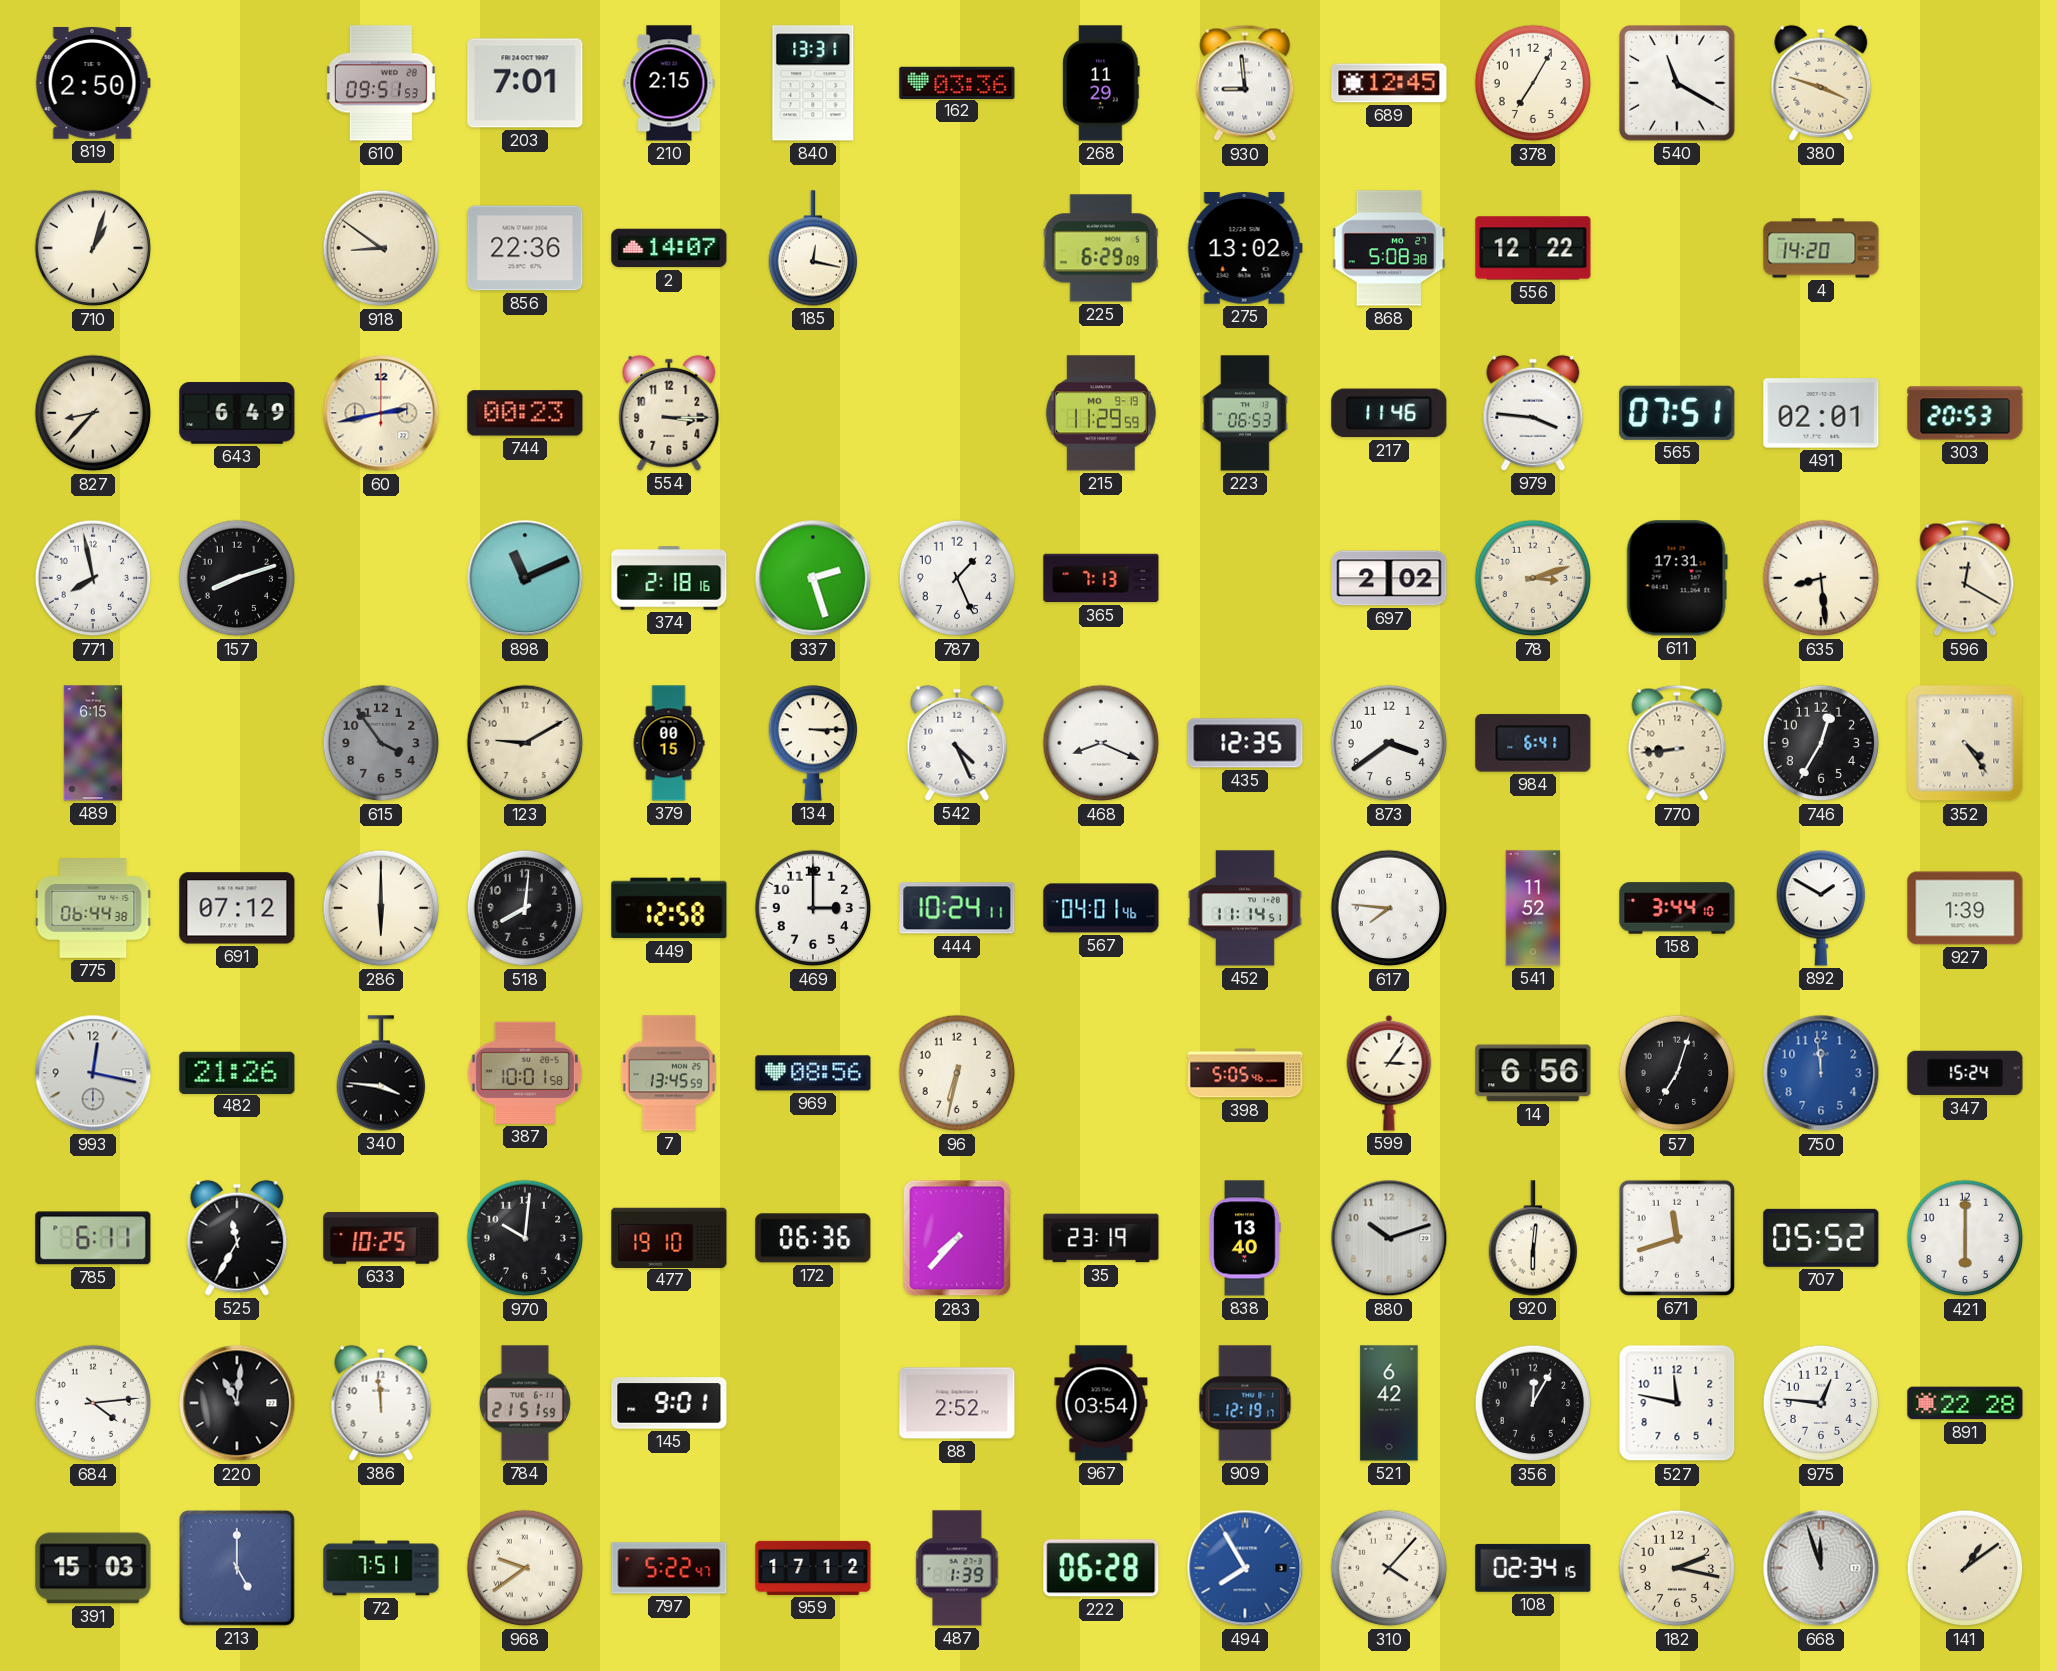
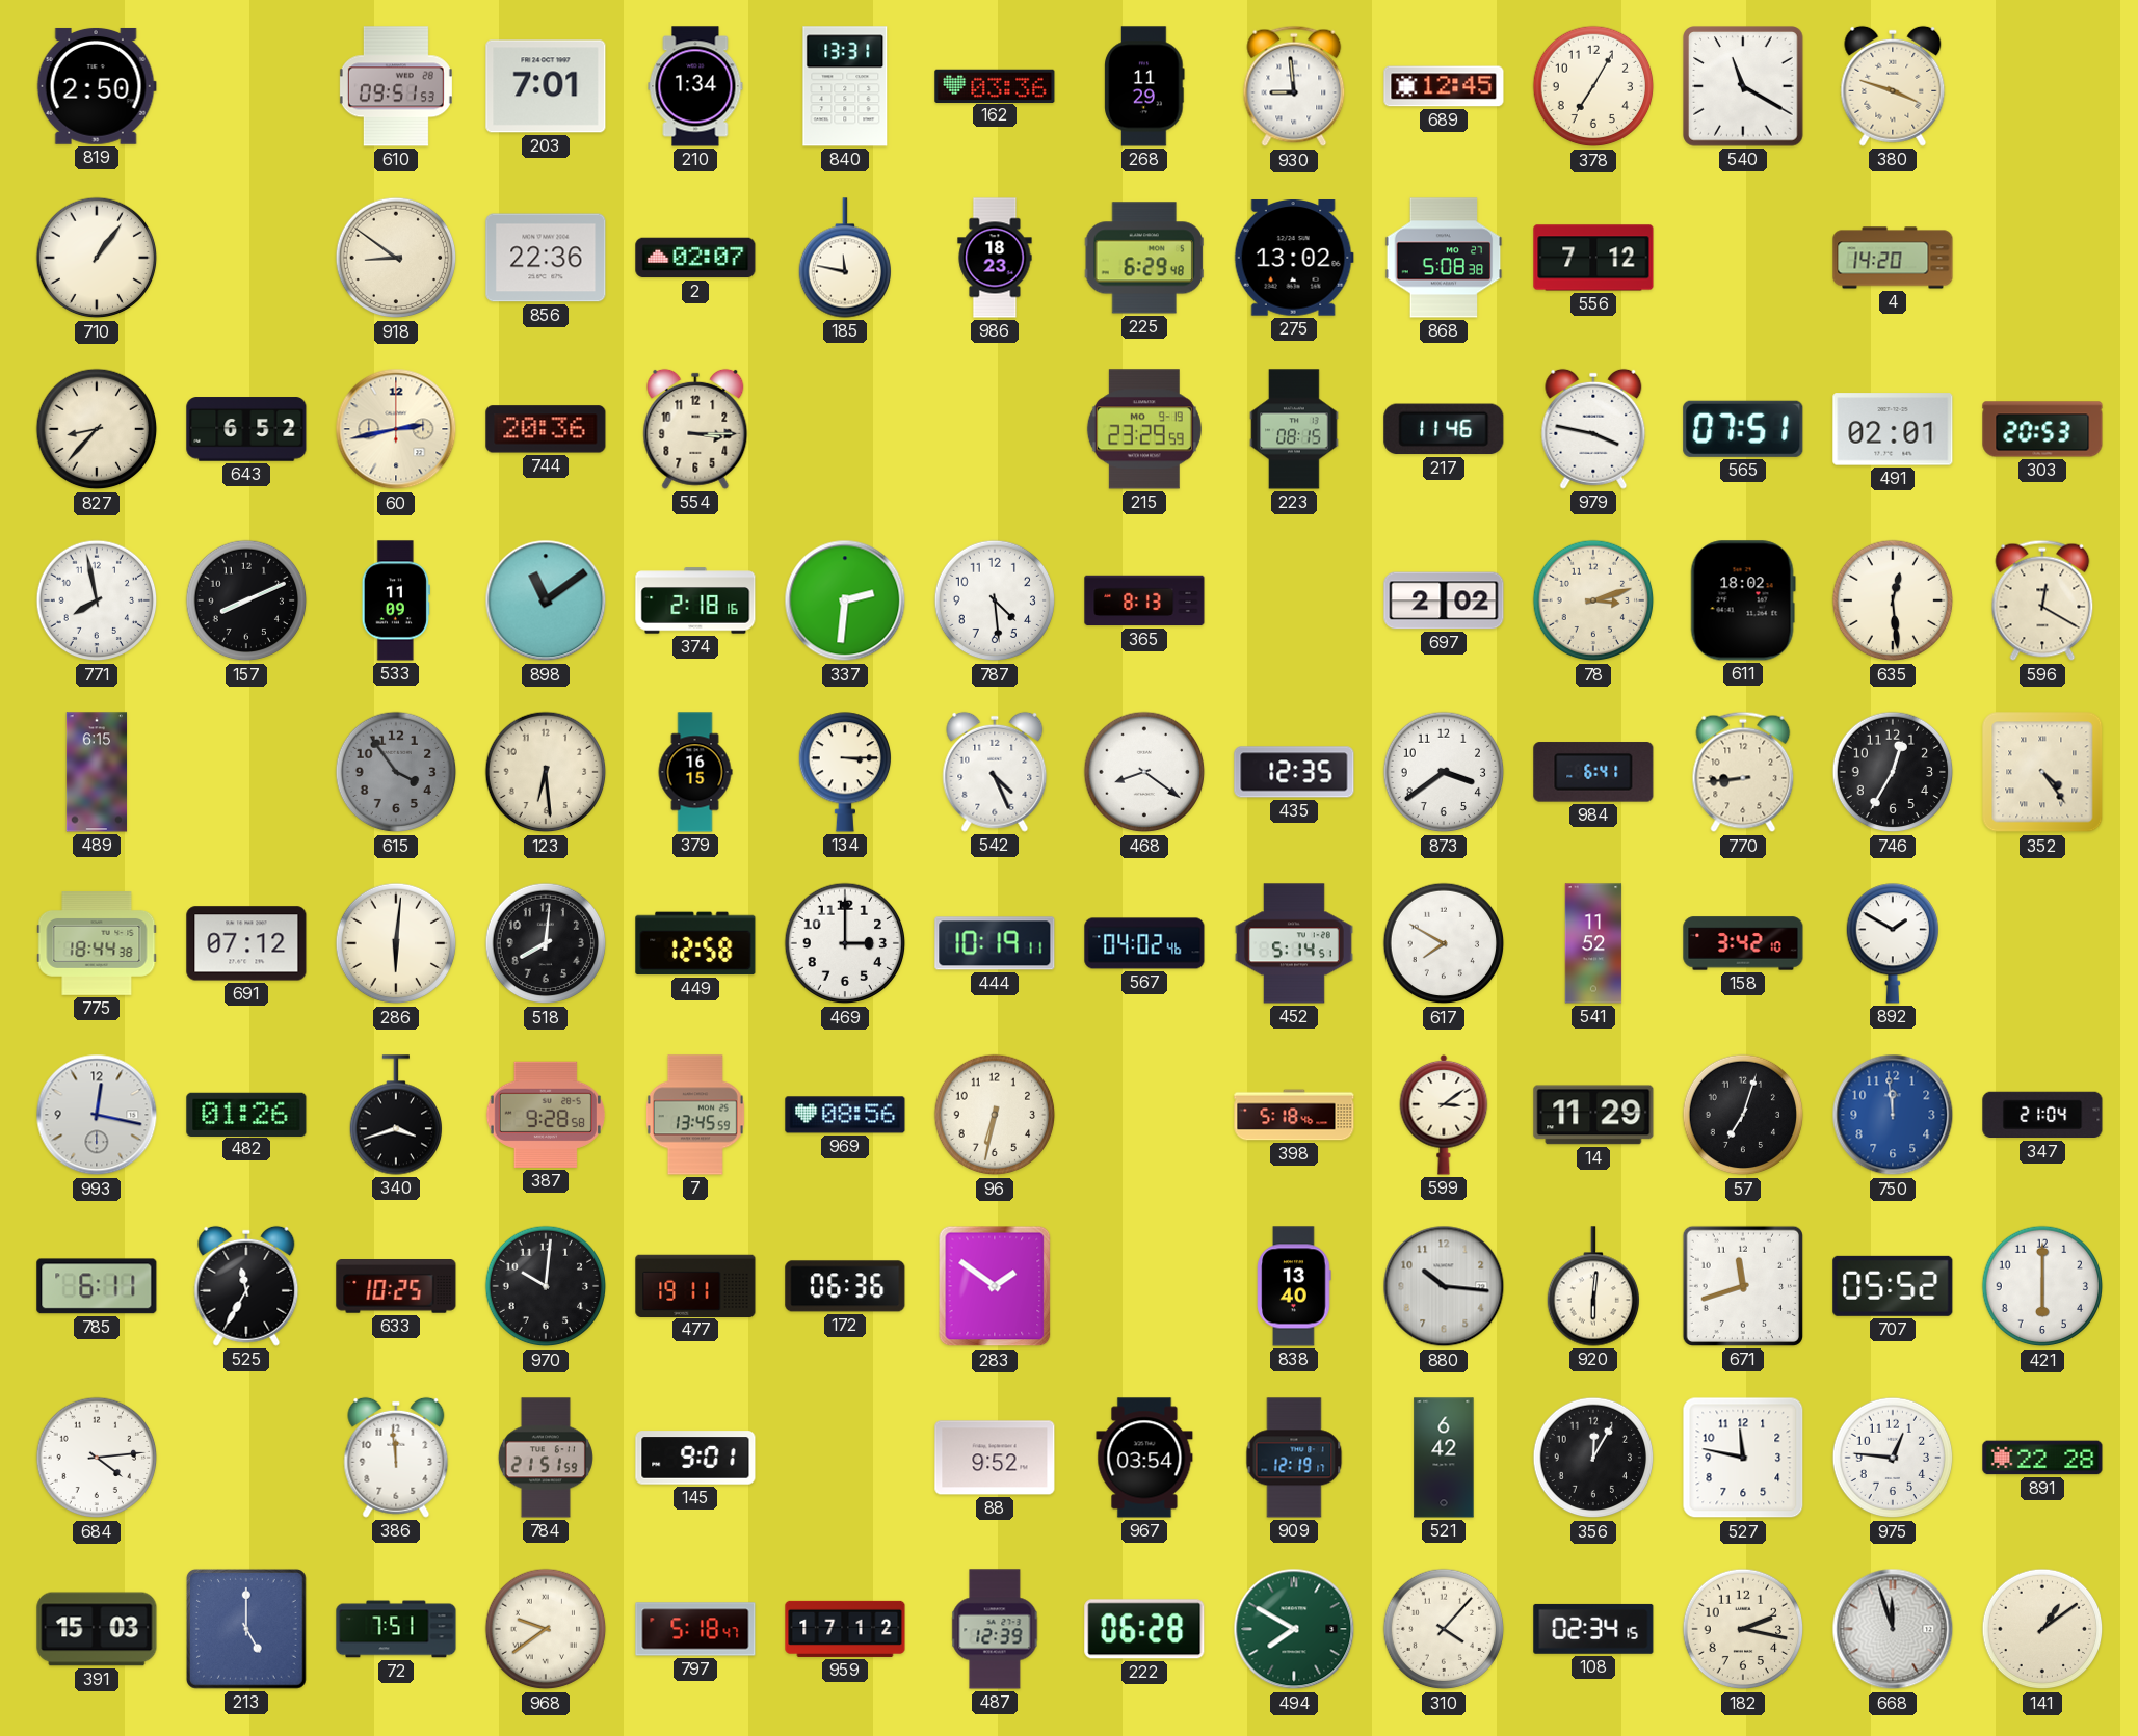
210: 2:15 -> 1:34 (695, 86)
710: 1:03 -> 1:06 (97, 258)
2: 14:07 -> 02:07 (695, 258)
185: 12:17 -> 11:47 (844, 258)
986: none -> 18:23 (995, 258)
225: 6:29:09 -> 6:29:48 (1144, 258)
556: 12:22 -> 7:12 (1593, 258)
643: 6:49 -> 6:52 (246, 429)
744: 00:23 -> 20:36 (546, 429)
215: 11:29 -> 23:29 (1144, 429)
223: 06:53 -> 08:15 (1294, 429)
979: 3:46 -> 3:47 (1593, 429)
157: 8:12 -> 8:11 (246, 600)
533: none -> 11:09 (396, 600)
898: 11:11 -> 11:09 (546, 600)
337: 2:27 -> 2:31 (845, 600)
787: 1:26 -> 4:29 (995, 600)
365: 7:13 -> 8:13 (1144, 600)
611: 17:31 -> 18:02 (1743, 600)
635: 8:29 -> 12:29 (1893, 600)
123: 9:10 -> 6:29 (546, 772)
379: 00:15 -> 16:15 (695, 772)
468: 8:19 -> 8:21 (1144, 772)
775: 06:44 -> 18:44 (97, 944)
286: 6:00 -> 6:01 (396, 943)
444: 10:24 -> 10:19 (995, 943)
567: 04:01 -> 04:02 (1144, 943)
452: 11:14 -> 5:14 (1294, 943)
617: 7:46 -> 7:50 (1444, 943)
158: 3:44 -> 3:42 (1743, 943)
927: 1:39 -> none (1965, 908)
482: 21:26 -> 01:26 (246, 1114)
340: 3:46 -> 3:42 (395, 1115)
387: 10:01 -> 9:28 (546, 1115)
398: 5:05 -> 5:18 (1294, 1115)
599: 3:06 -> 3:09 (1444, 1115)
14: 6:56 -> 11:29 (1593, 1115)
347: 15:24 -> 21:04 (2042, 1115)
477: 19:10 -> 19:11 (695, 1285)
283: 7:37 -> 1:51 (995, 1286)
35: 23:19 -> none (1101, 1238)
880: 10:12 -> 10:16 (1444, 1286)
220: 11:01 -> none (237, 1403)
88: 2:52 -> 9:52 (995, 1458)
797: 5:22 -> 5:18 (695, 1629)
487: 1:39 -> 12:39 (995, 1629)
494: 7:55 -> 7:50 (1294, 1629)
494 dial: blue -> green (1294, 1629)
